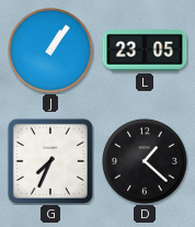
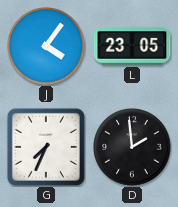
J: 1:06 -> 4:06 (46, 46)
D: 1:22 -> 1:59 (132, 147)
